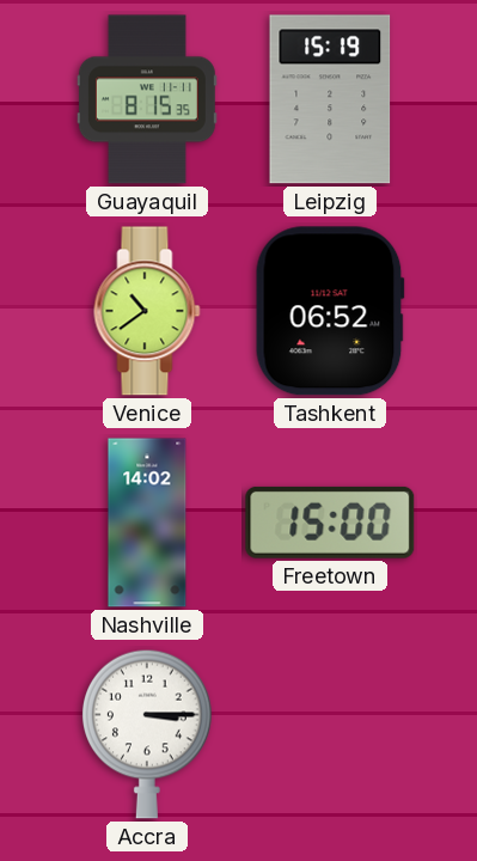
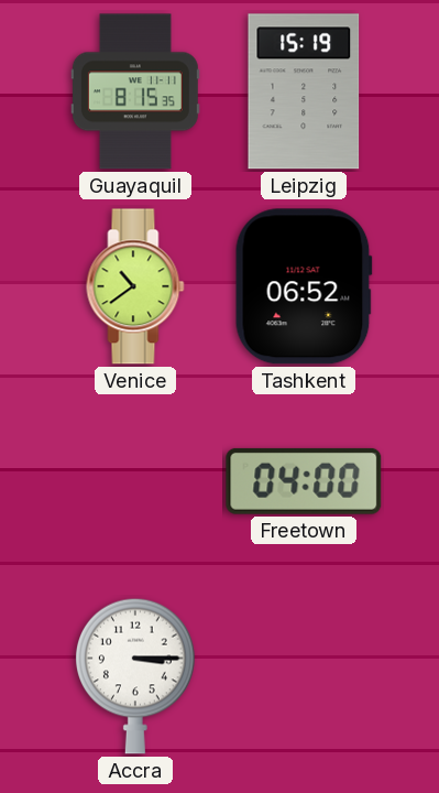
Nashville: 14:02 -> none (147, 523)
Freetown: 15:00 -> 04:00 (304, 481)
